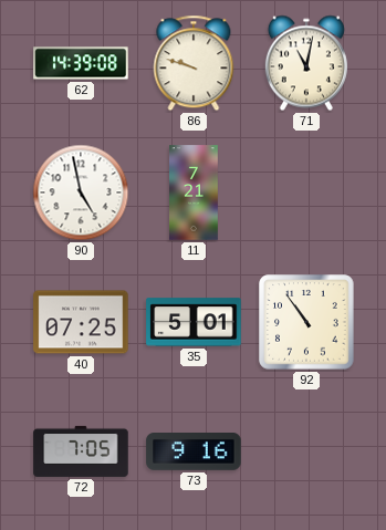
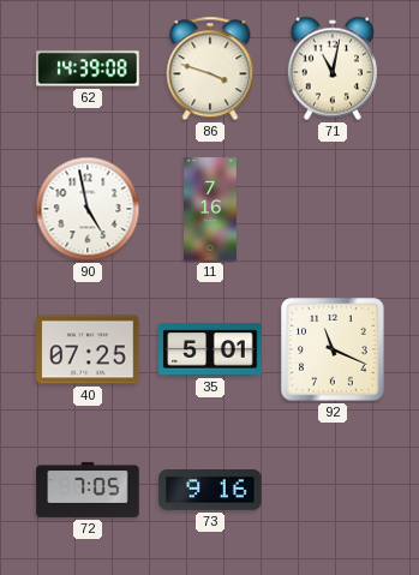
86: 9:48 -> 3:48 (210, 68)
11: 7:21 -> 7:16 (211, 209)
92: 10:54 -> 11:19 (333, 349)
